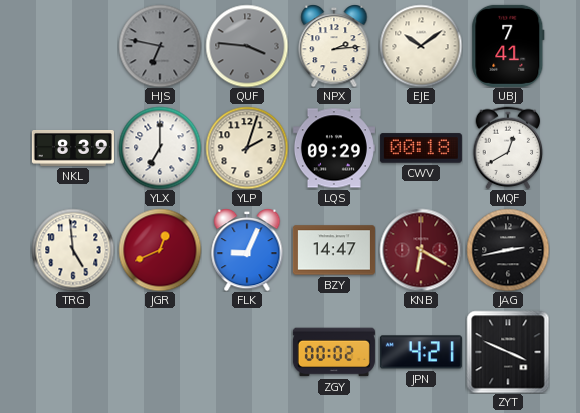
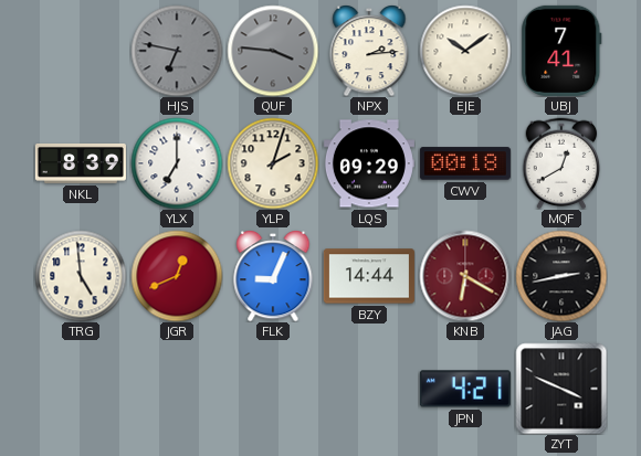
BZY: 14:47 -> 14:44 (369, 276)
ZGY: 00:02 -> none (334, 352)
